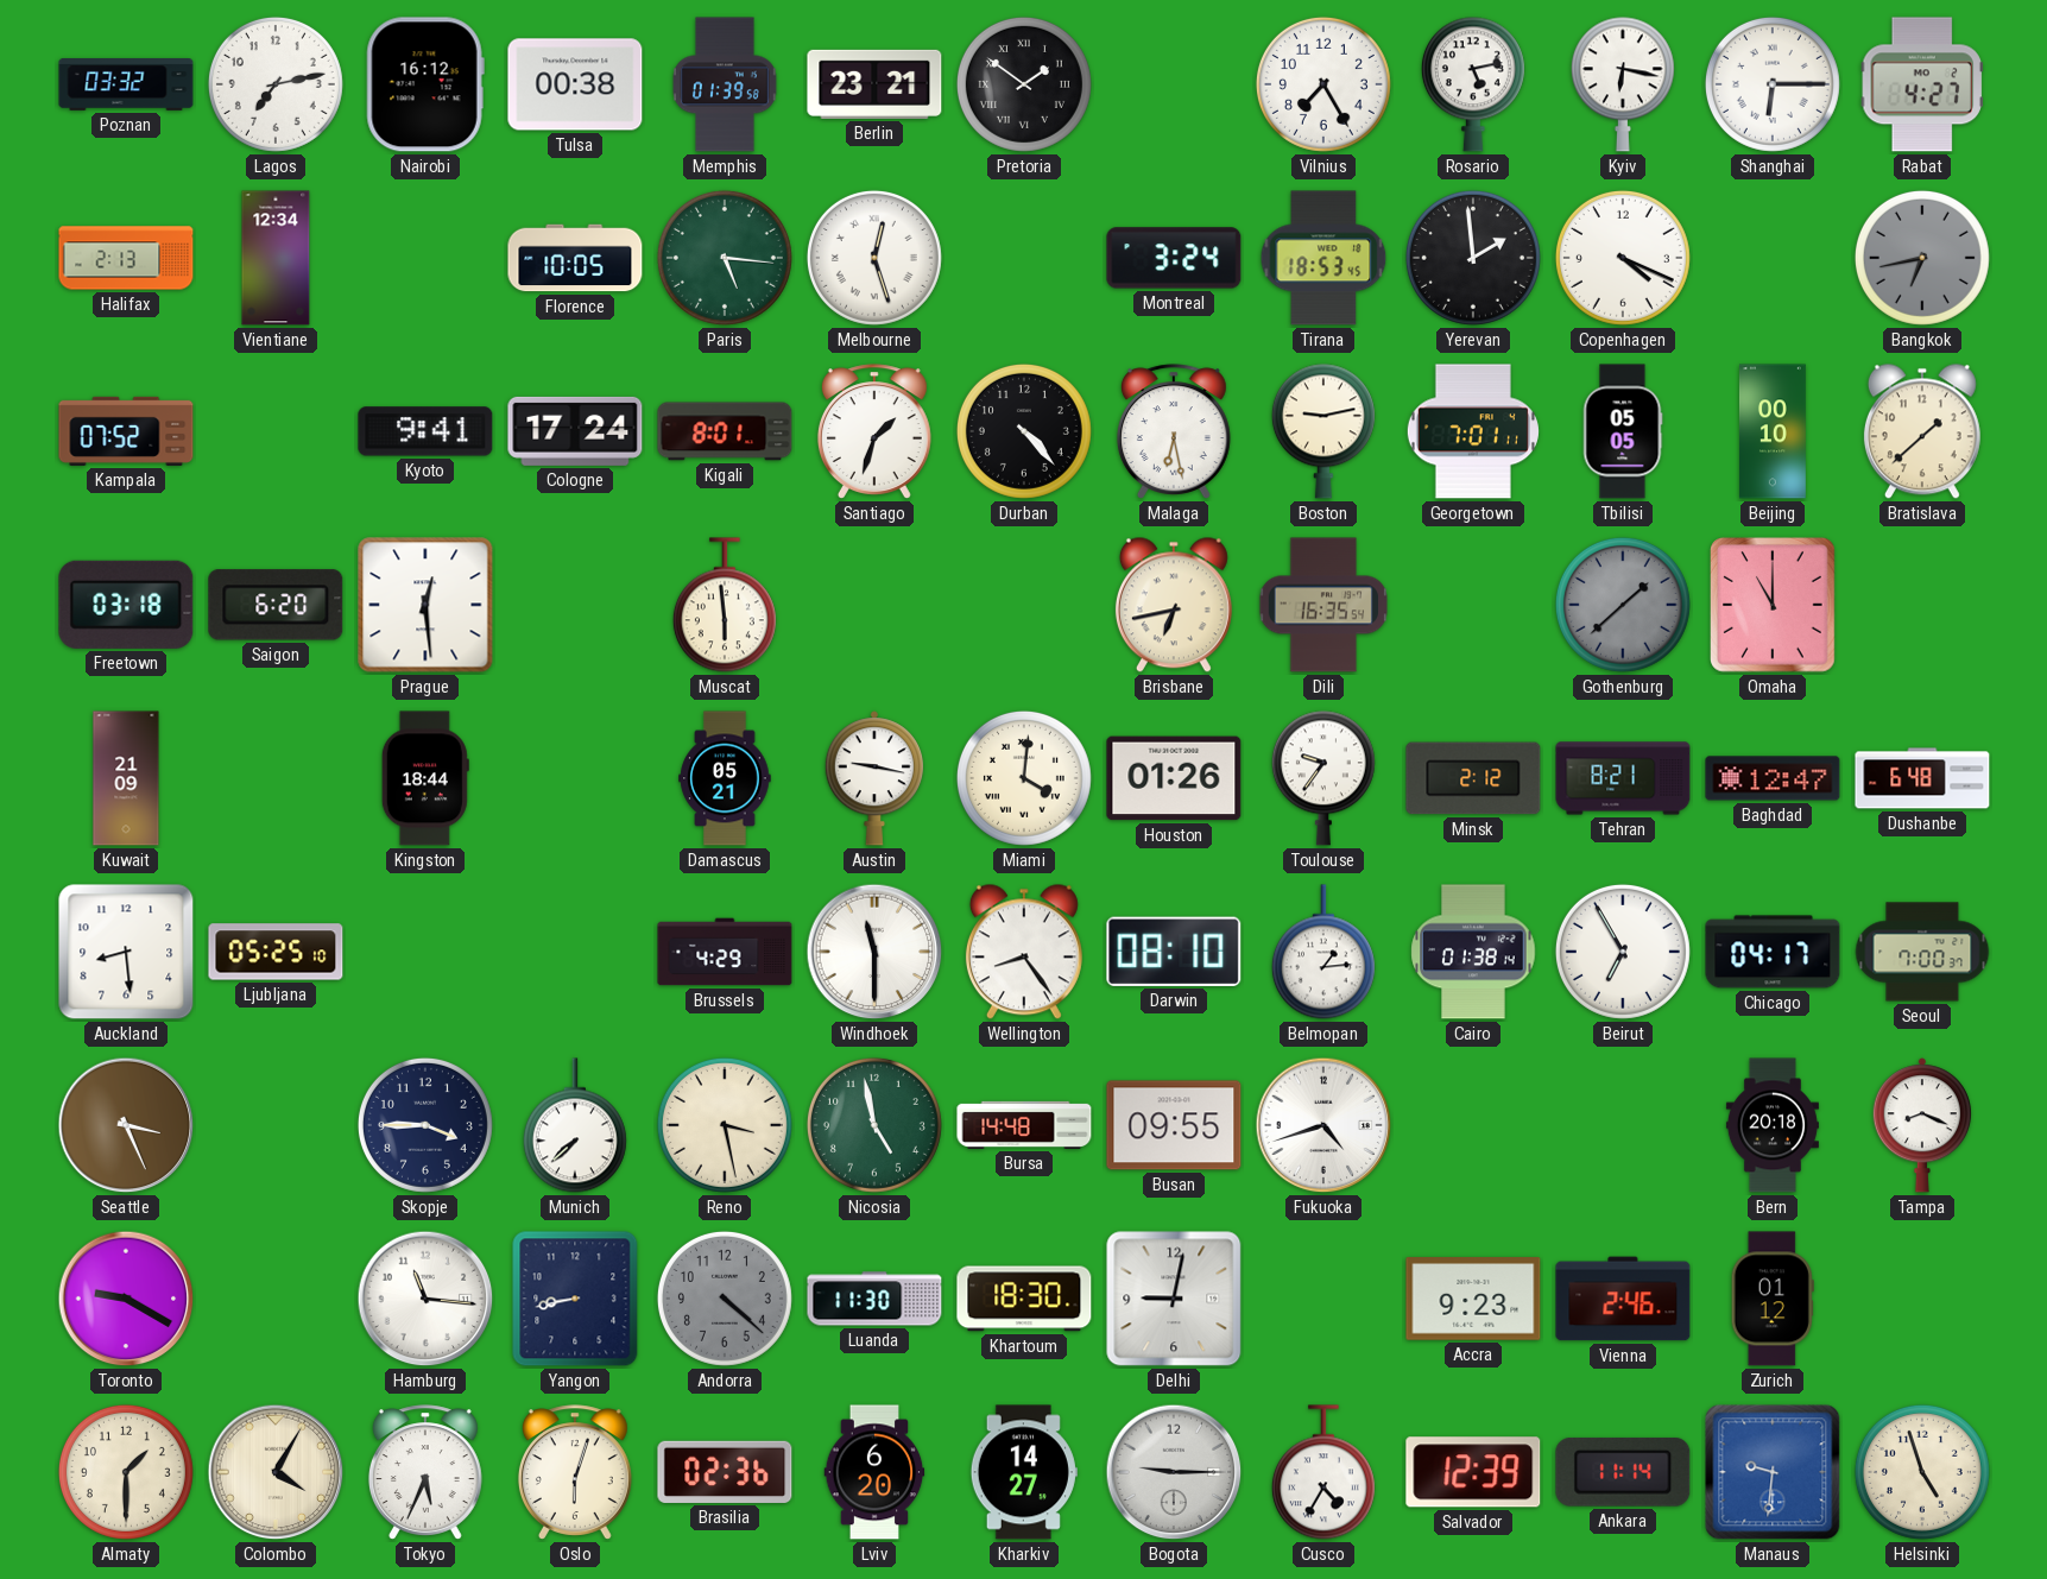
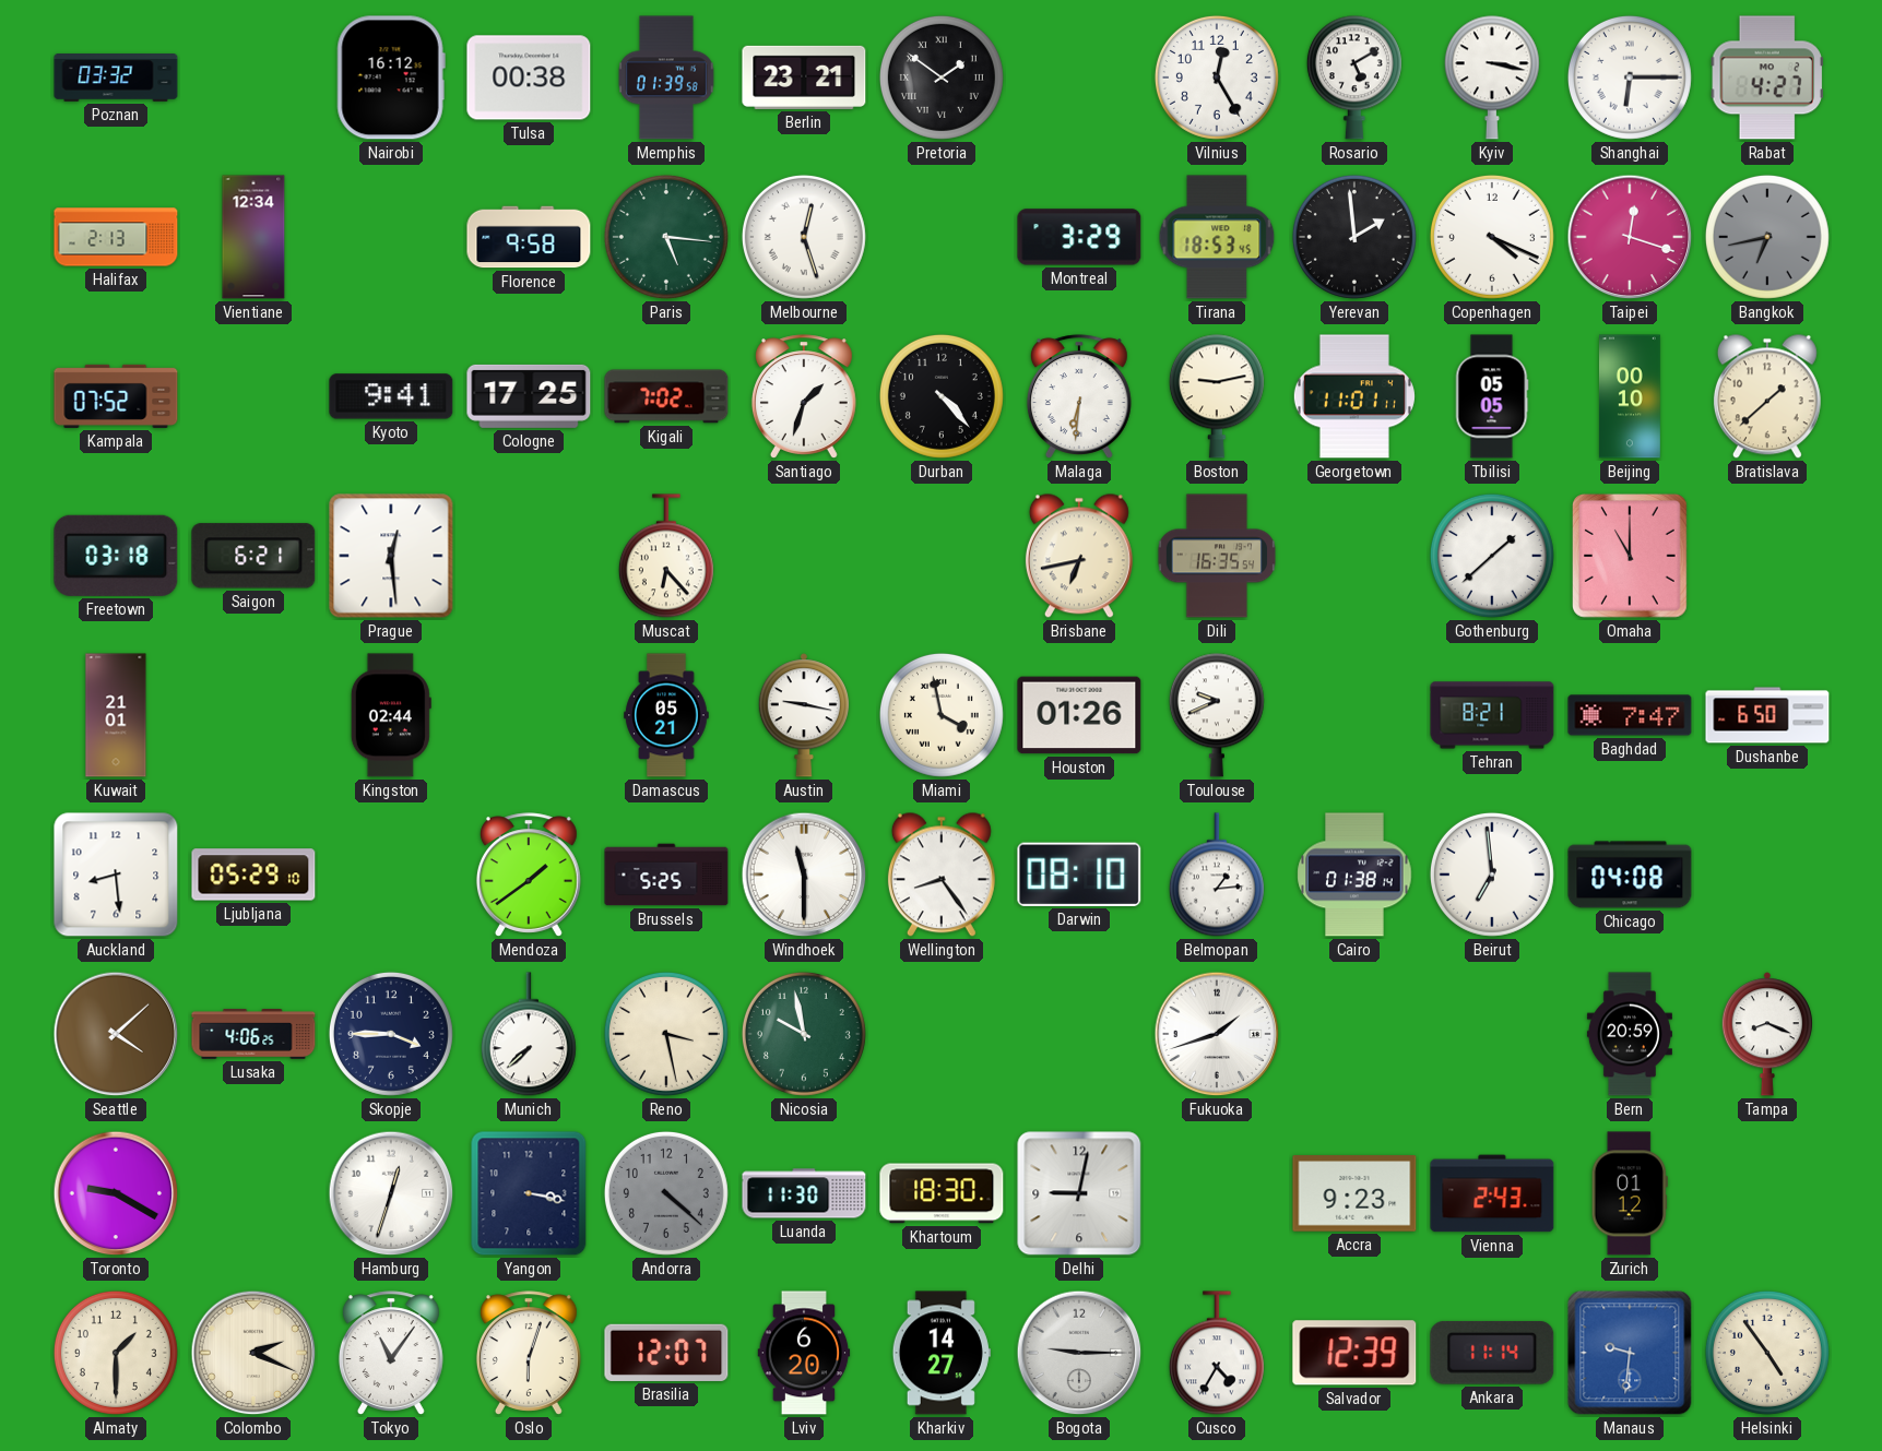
Lagos: 7:13 -> none (276, 84)
Vilnius: 7:25 -> 12:25 (1217, 78)
Rosario: 5:13 -> 5:10 (1354, 78)
Kyiv: 6:17 -> 3:17 (1492, 78)
Florence: 10:05 -> 9:58 (529, 237)
Montreal: 3:24 -> 3:29 (1079, 237)
Taipei: none -> 12:18 (1630, 237)
Cologne: 17:24 -> 17:25 (529, 396)
Kigali: 8:01 -> 7:02 (666, 396)
Malaga: 6:28 -> 6:31 (1079, 396)
Georgetown: 7:01 -> 11:01 (1354, 396)
Saigon: 6:20 -> 6:21 (253, 556)
Muscat: 5:59 -> 6:23 (666, 556)
Gothenburg dial: grey -> white (1492, 556)
Kuwait: 21:09 -> 21:01 (116, 715)
Kingston: 18:44 -> 02:44 (391, 715)
Miami: 4:01 -> 3:58 (942, 715)
Toulouse: 9:36 -> 9:41 (1217, 715)
Minsk: 2:12 -> none (1473, 778)
Baghdad: 12:47 -> 7:47 (1630, 715)
Dushanbe: 6:48 -> 6:50 (1767, 715)
Ljubljana: 05:25 -> 05:29 (253, 875)
Mendoza: none -> 1:39 (529, 875)
Brussels: 4:29 -> 5:25 (666, 875)
Beirut: 6:55 -> 6:59 (1492, 875)
Chicago: 04:17 -> 04:08 (1630, 875)
Seoul: 7:00 -> none (1922, 952)
Seattle: 3:26 -> 4:08 (116, 1034)
Lusaka: none -> 4:06 (253, 1035)
Nicosia: 4:58 -> 9:58 (804, 1034)
Bursa: 14:48 -> none (1024, 1125)
Busan: 09:55 -> none (1174, 1125)
Fukuoka: 4:42 -> 1:42 (1217, 1034)
Bern: 20:18 -> 20:59 (1630, 1034)
Hamburg: 11:16 -> 12:33 (391, 1193)
Yangon: 8:43 -> 3:17 (529, 1193)
Vienna: 2:46 -> 2:43 (1492, 1193)
Colombo: 4:05 -> 2:19 (253, 1353)
Tokyo: 5:34 -> 11:06 (391, 1353)
Brasilia: 02:36 -> 12:07 (666, 1353)
Helsinki: 4:57 -> 4:54 (1767, 1353)
